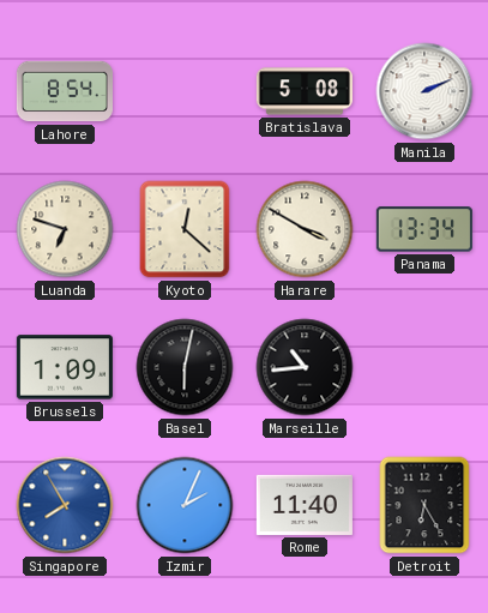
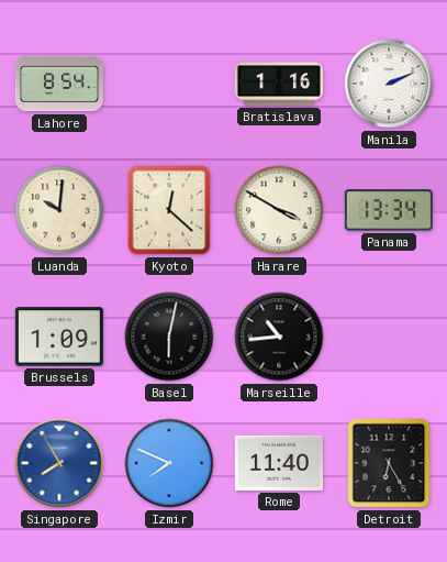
Bratislava: 5:08 -> 1:16 (279, 84)
Luanda: 6:48 -> 10:01 (59, 210)
Izmir: 2:04 -> 7:49 (169, 463)
